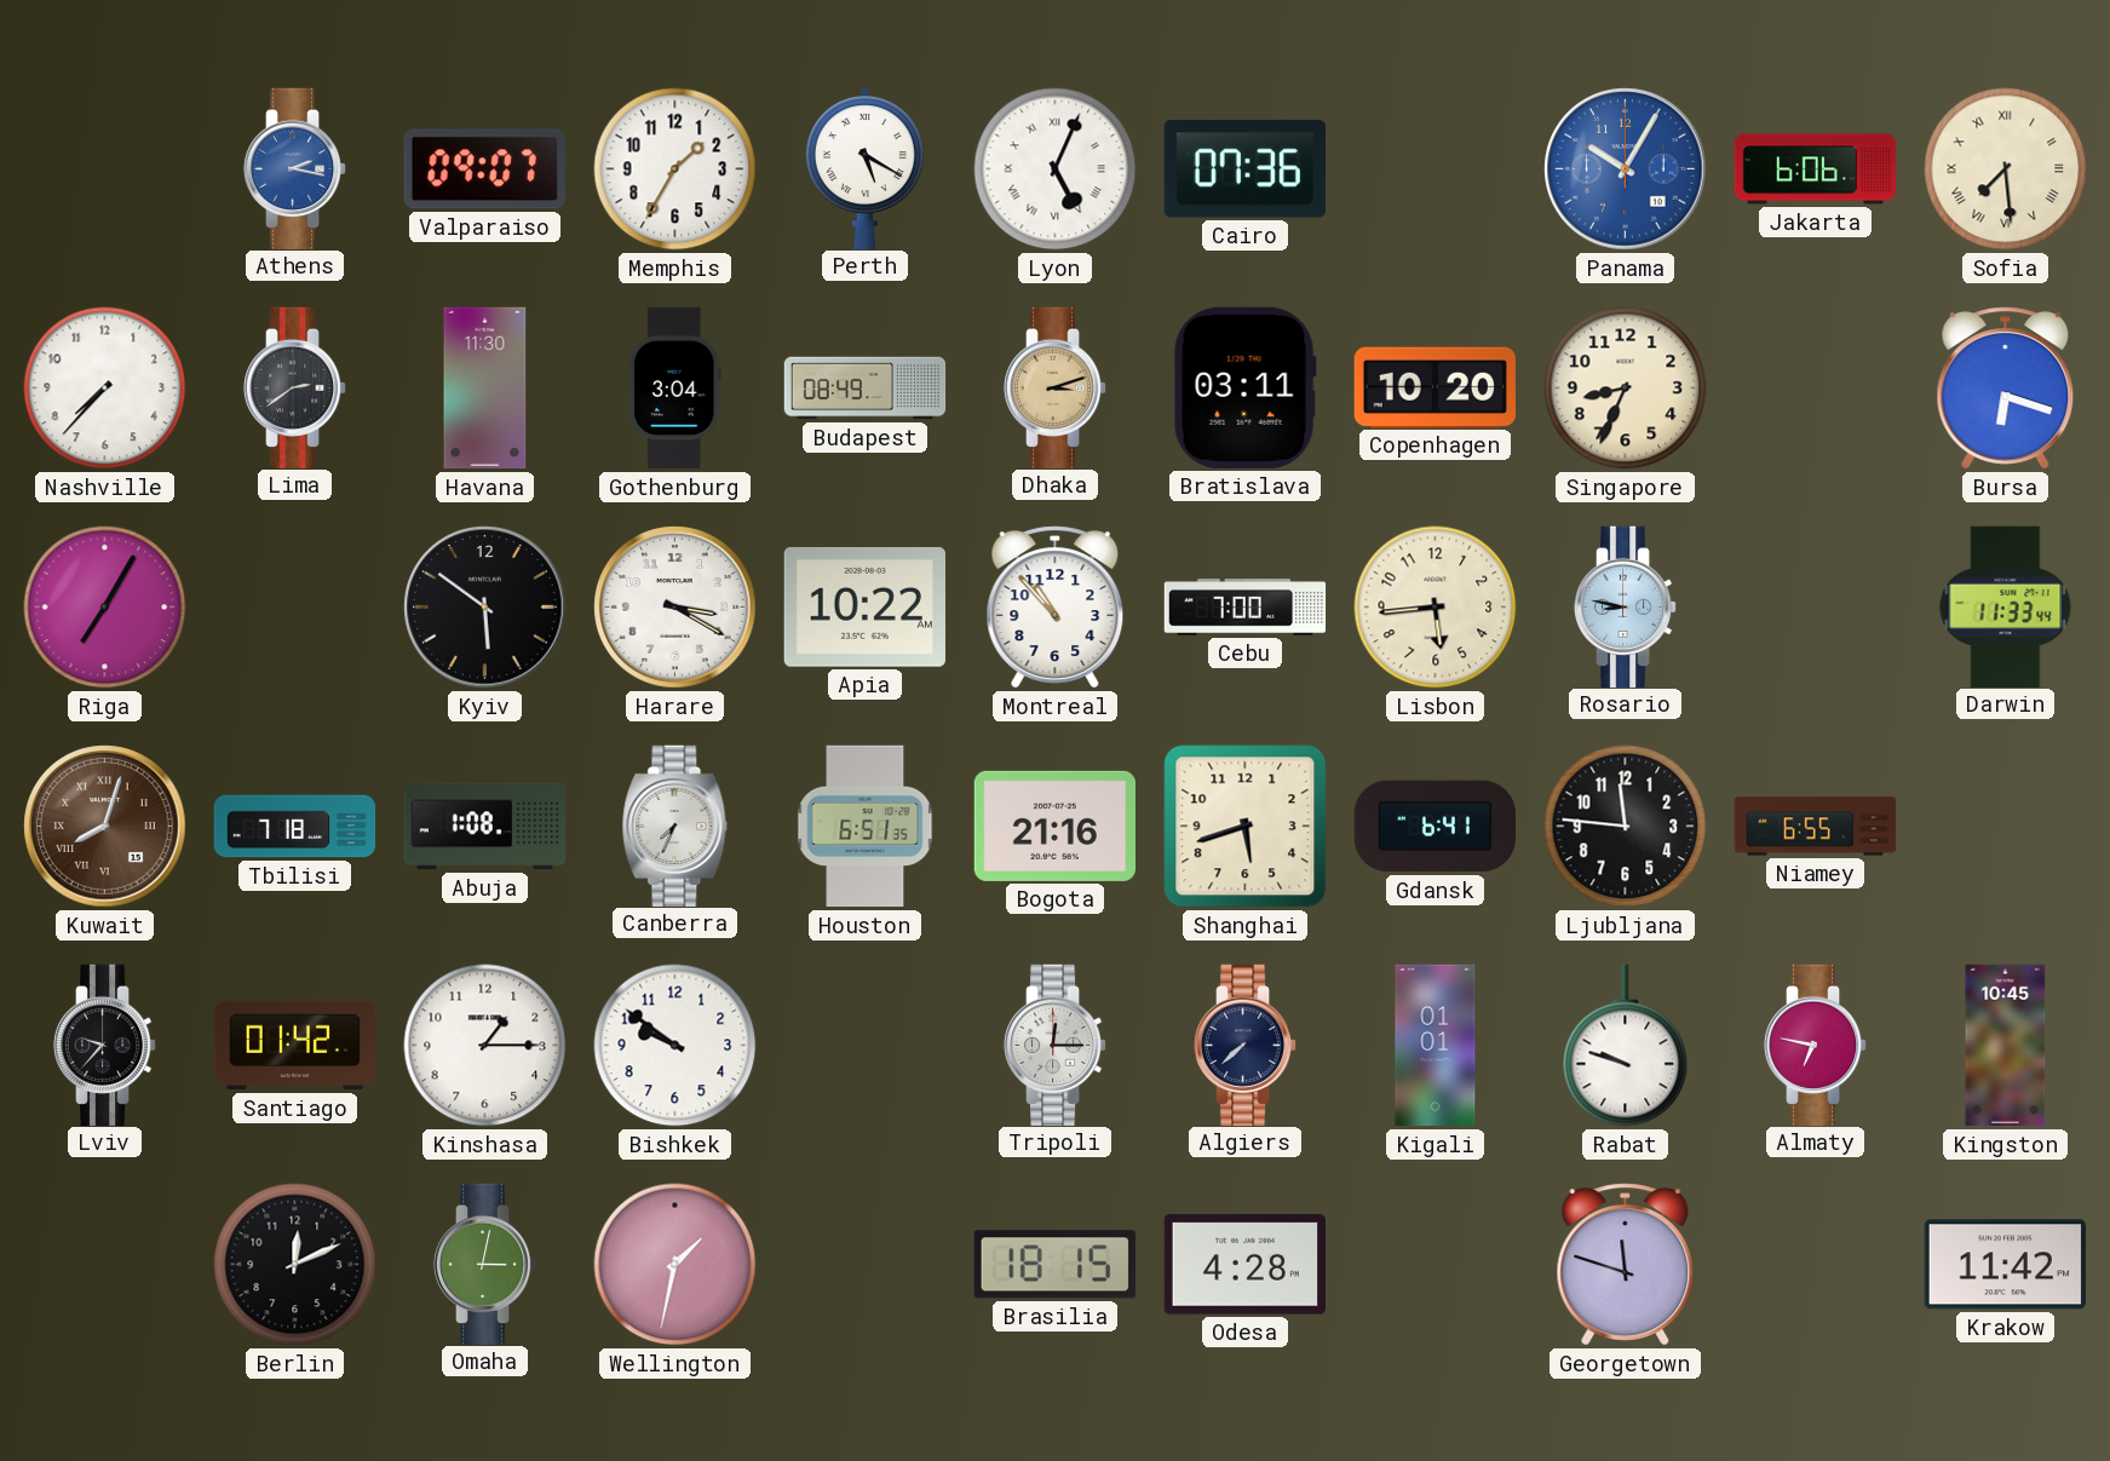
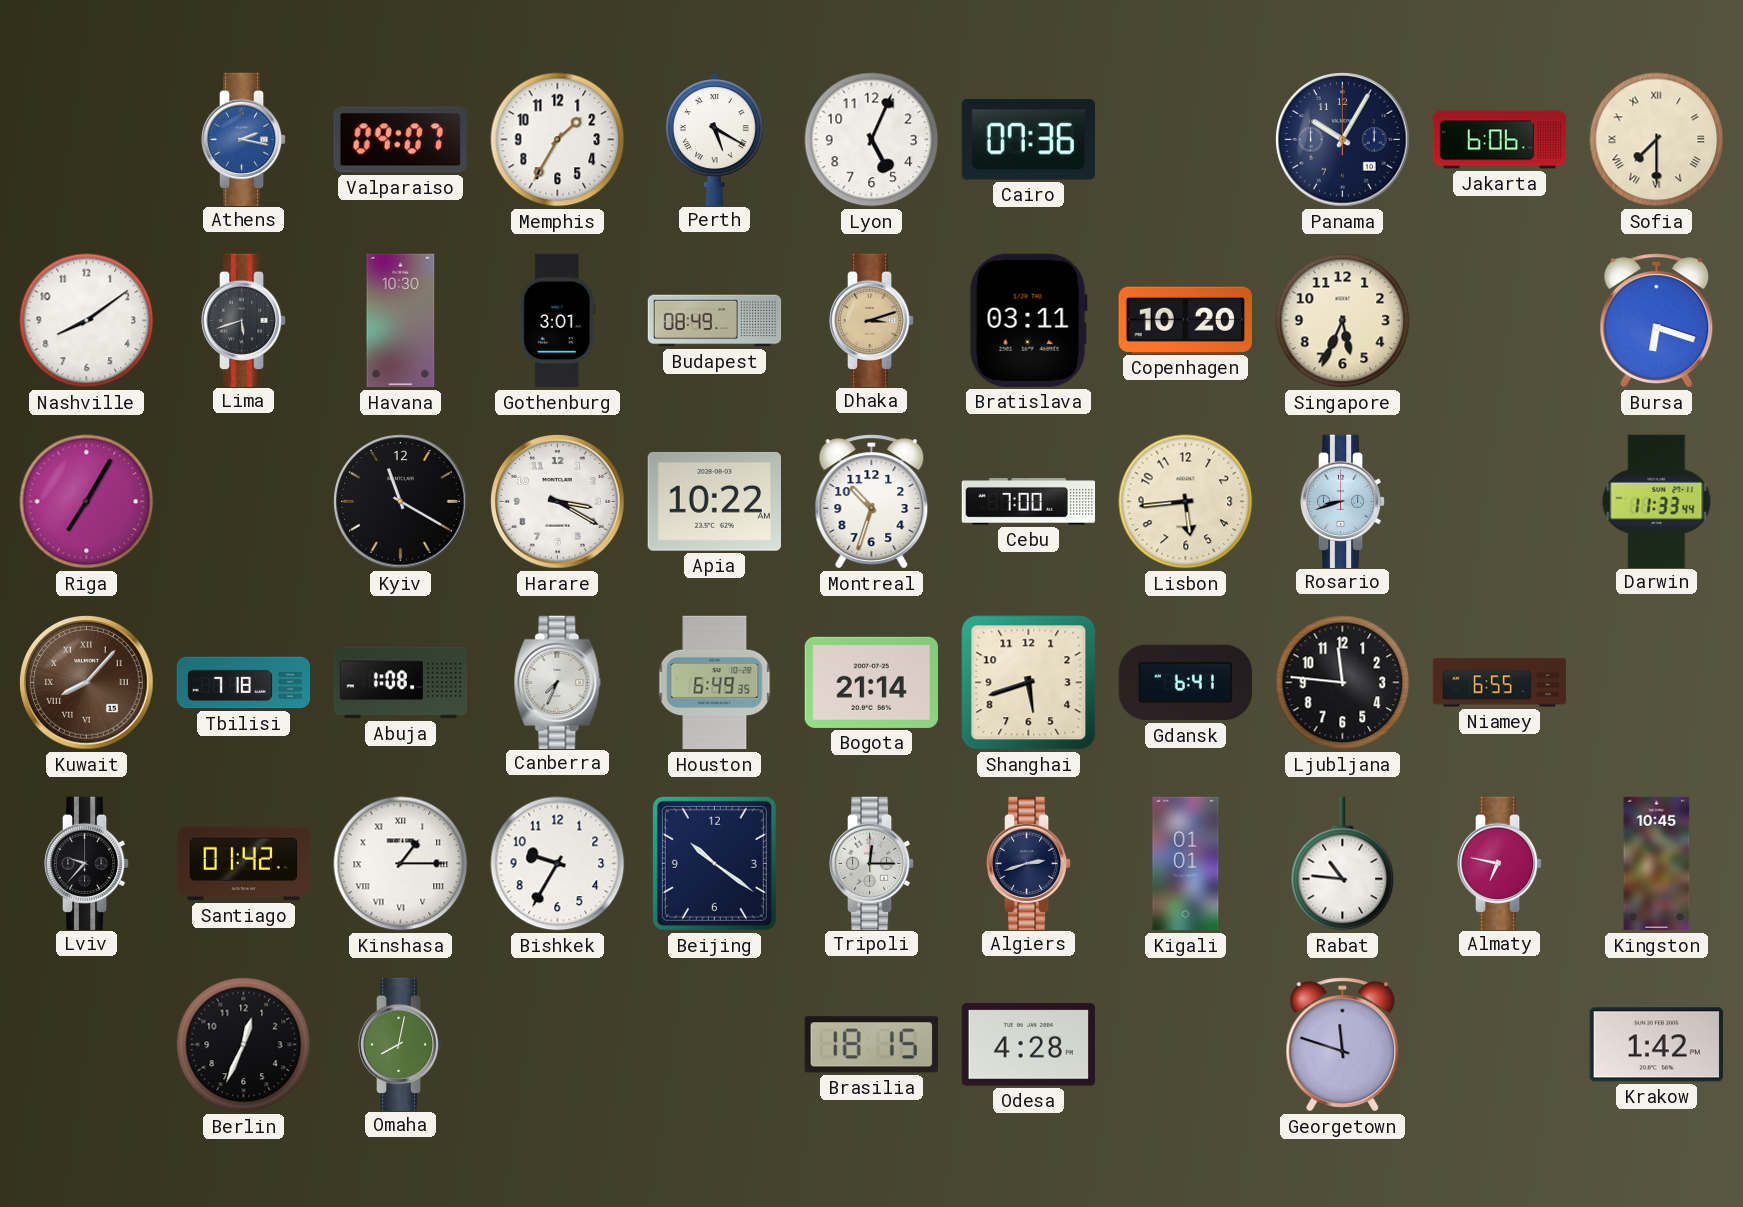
Lyon numerals: Roman -> Arabic (872, 140)
Panama dial: blue -> navy (1343, 140)
Sofia: 7:29 -> 7:30 (1657, 140)
Nashville: 7:37 -> 8:09 (87, 321)
Lima: 2:39 -> 5:42 (244, 320)
Havana: 11:30 -> 10:30 (401, 321)
Gothenburg: 3:04 -> 3:01 (557, 321)
Singapore: 8:34 -> 5:34 (1343, 321)
Kyiv: 5:51 -> 11:20 (401, 502)
Montreal: 10:53 -> 10:33 (872, 502)
Rosario: 8:47 -> 8:42 (1343, 501)
Kuwait: 8:03 -> 8:07 (87, 683)
Houston: 6:51 -> 6:49 (715, 683)
Bogota: 21:16 -> 21:14 (871, 682)
Kinshasa numerals: Arabic -> Roman (401, 864)
Bishkek: 9:51 -> 9:35 (558, 864)
Beijing: none -> 10:21 (714, 863)
Algiers: 7:38 -> 2:42 (1029, 863)
Rabat: 9:48 -> 10:46 (1343, 864)
Berlin: 12:11 -> 12:34 (244, 1045)
Omaha: 3:02 -> 8:02 (401, 1044)
Wellington: 1:32 -> none (675, 1265)
Krakow: 11:42 -> 1:42 (1656, 1045)
